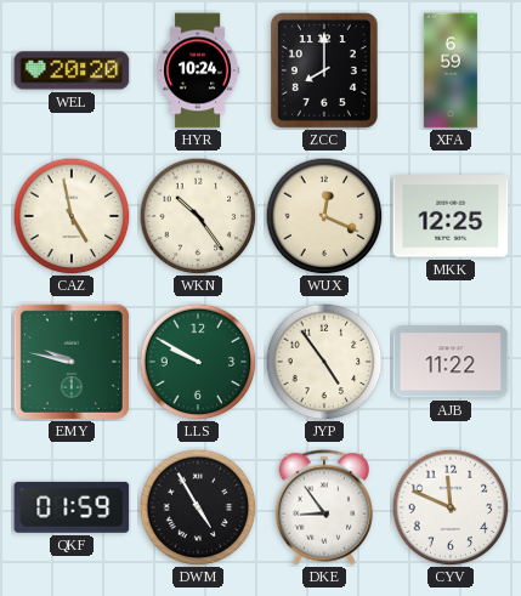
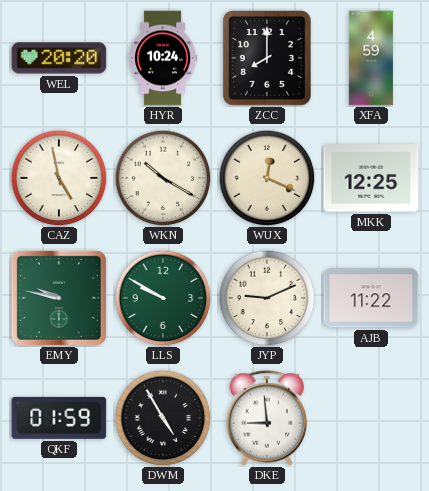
XFA: 6:59 -> 4:59 (371, 58)
WKN: 10:24 -> 10:20 (163, 178)
JYP: 4:54 -> 9:11 (267, 298)
DKE: 8:54 -> 8:59 (267, 418)
CYV: 11:49 -> none (451, 507)
